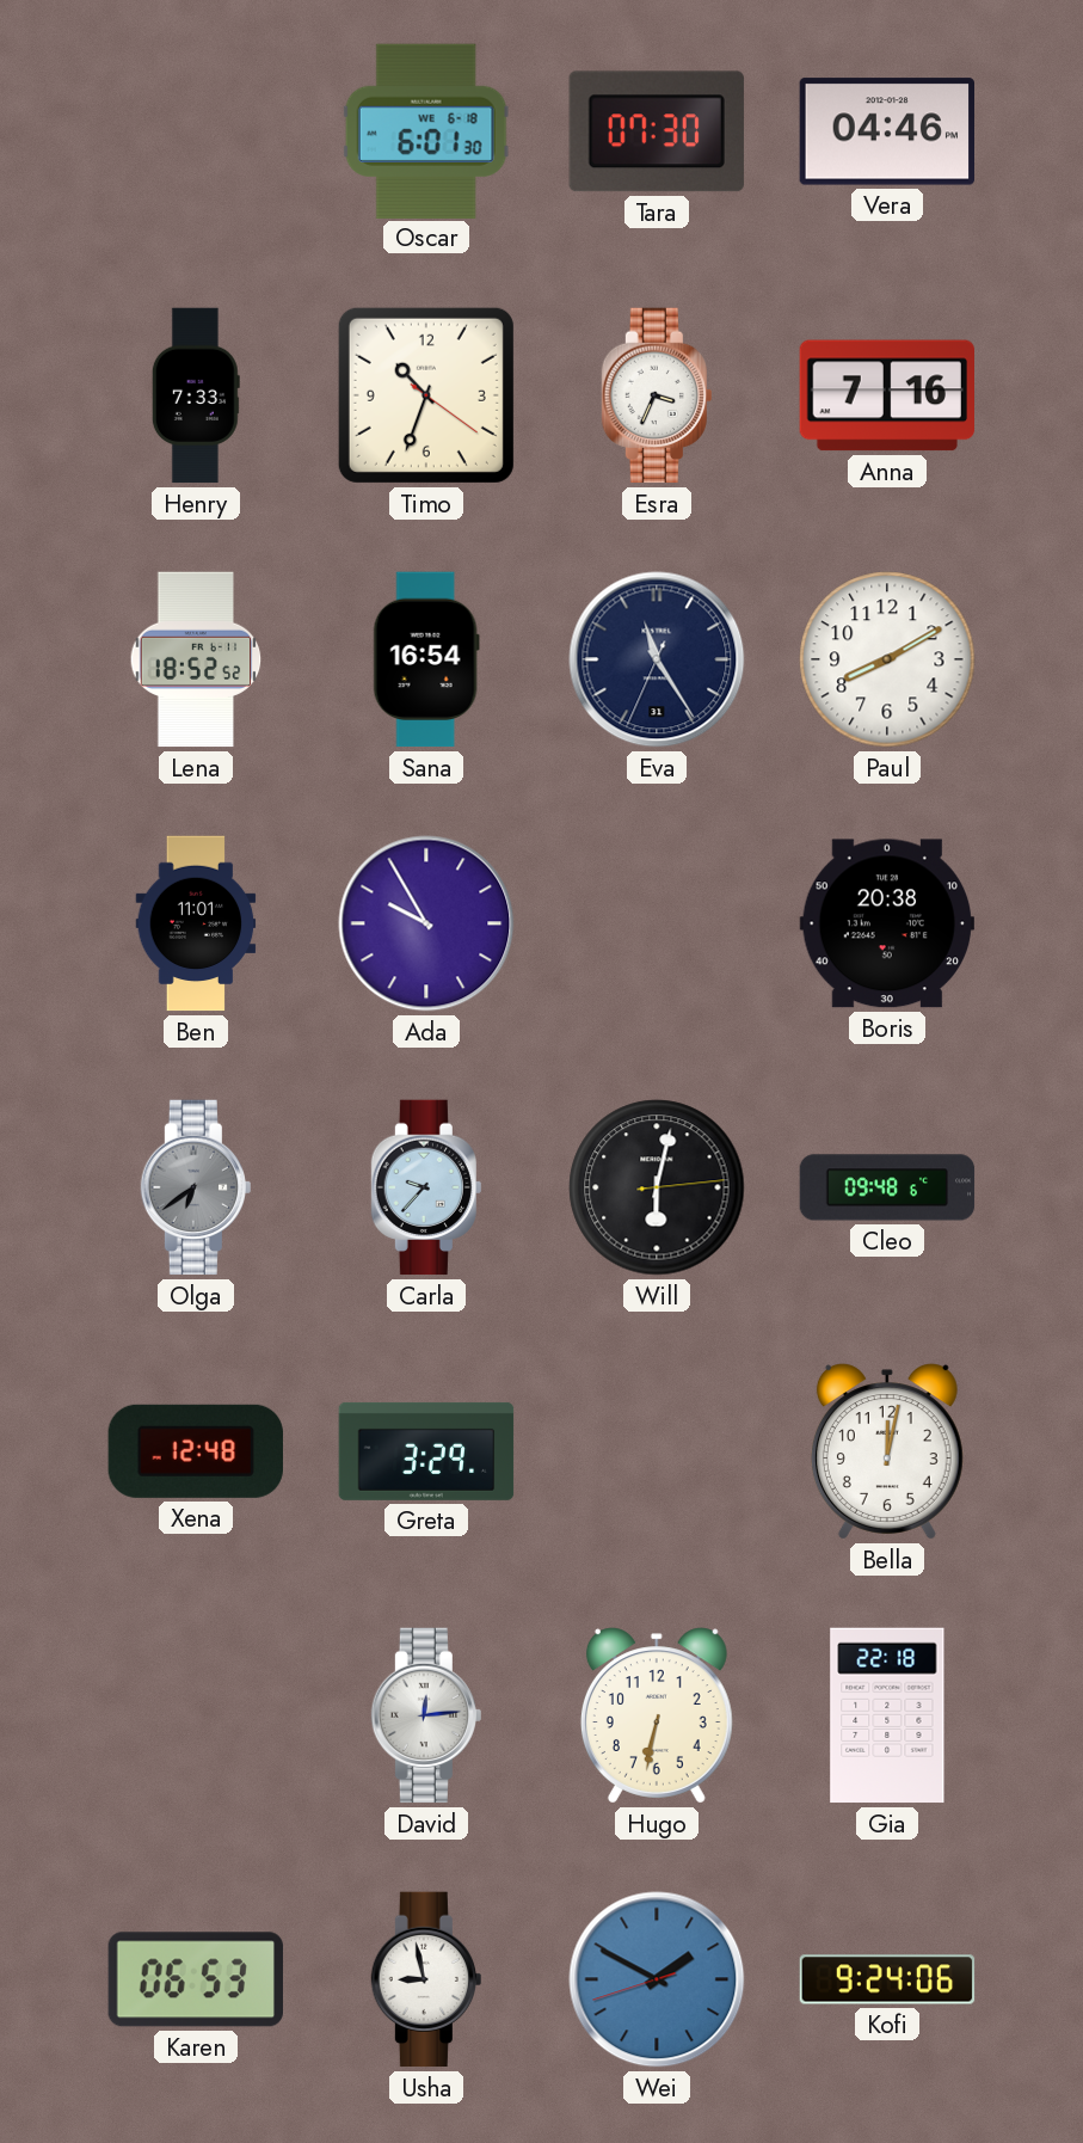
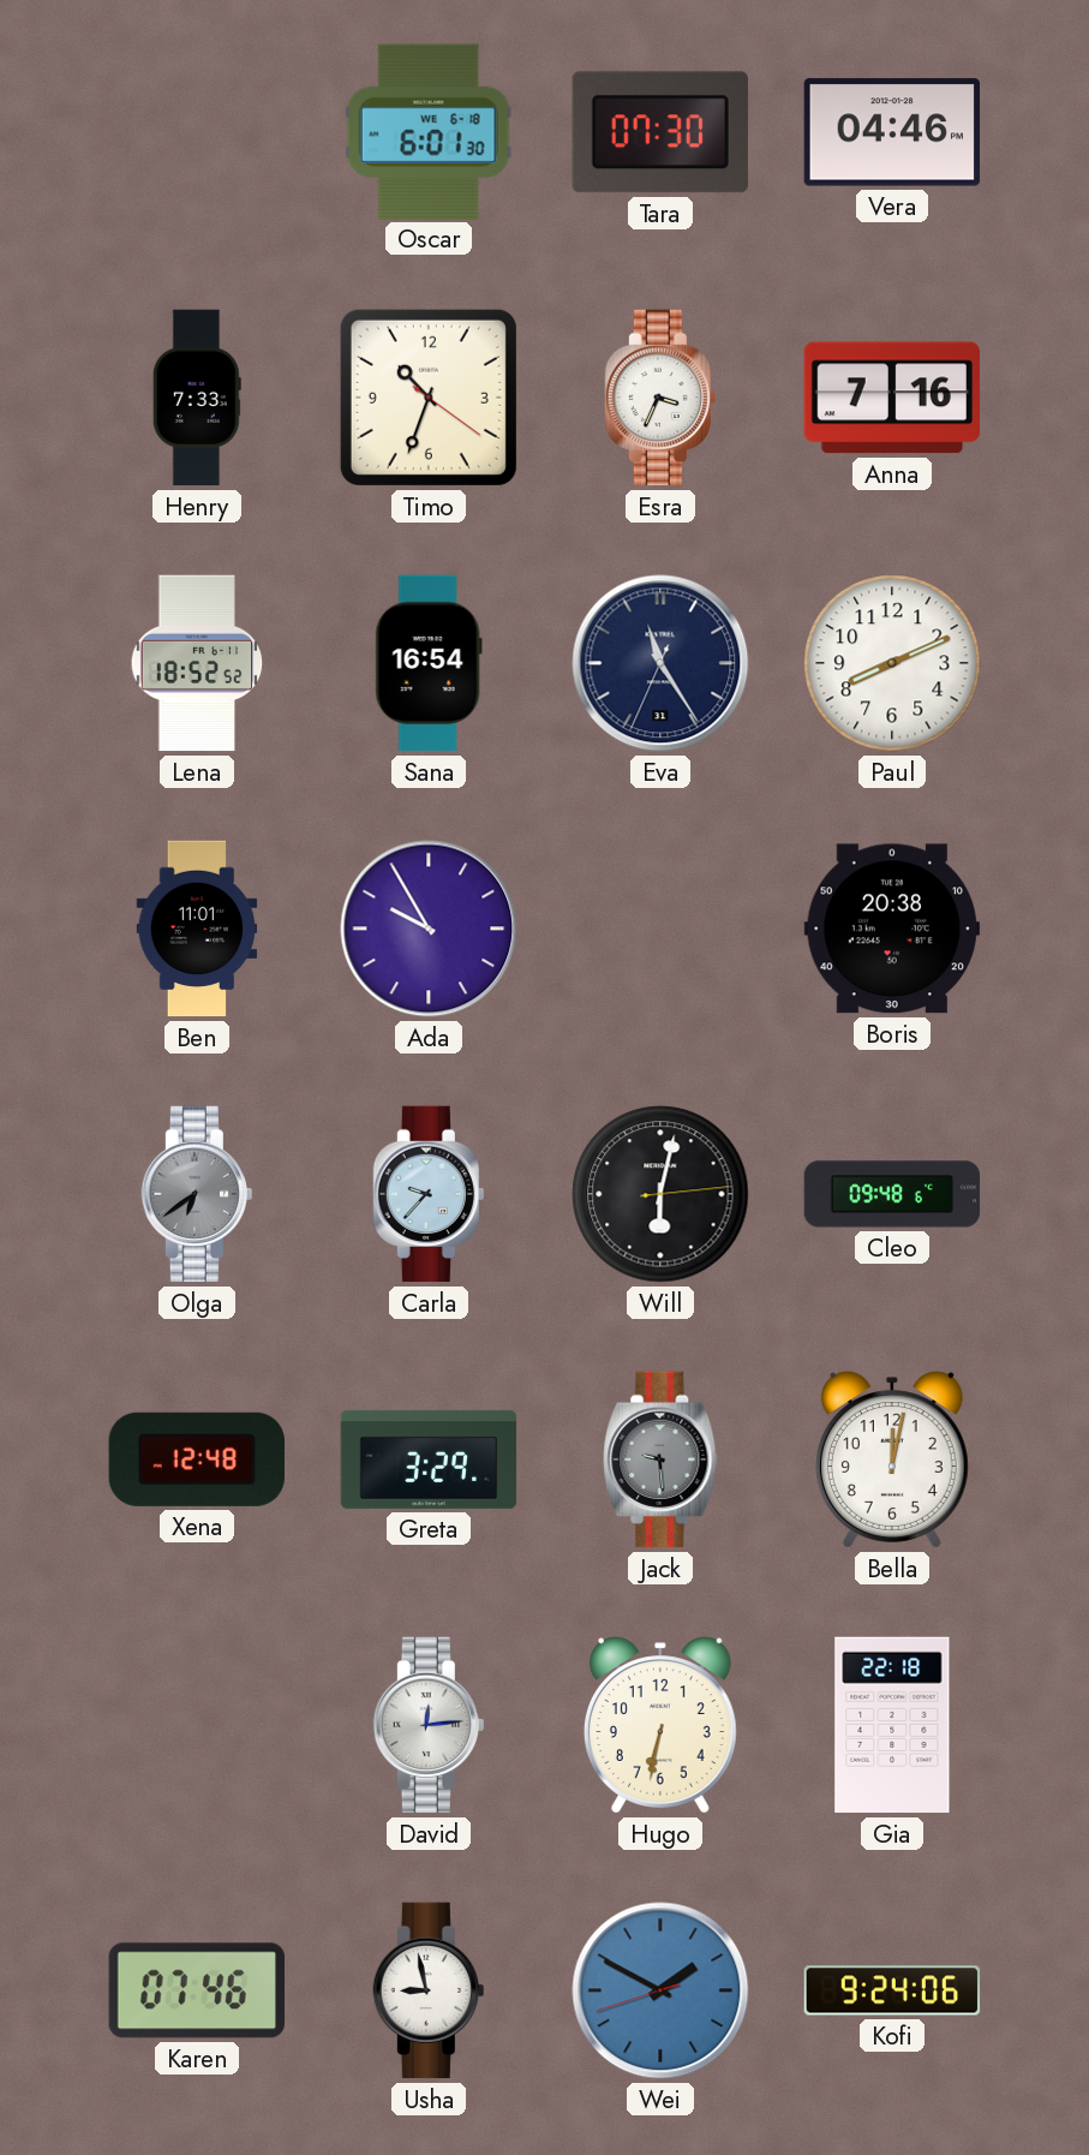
Paul: 8:10 -> 8:11 (892, 663)
Jack: none -> 9:29 (660, 1459)
Karen: 06:53 -> 07:46 (197, 1990)
